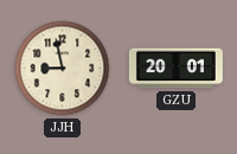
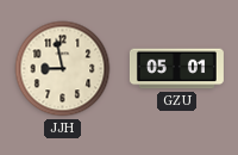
GZU: 20:01 -> 05:01 (176, 69)
